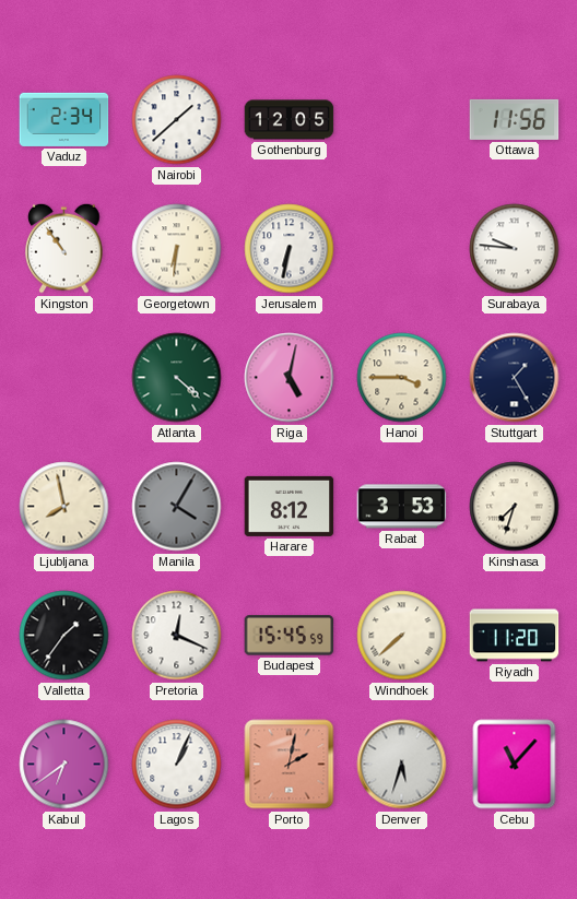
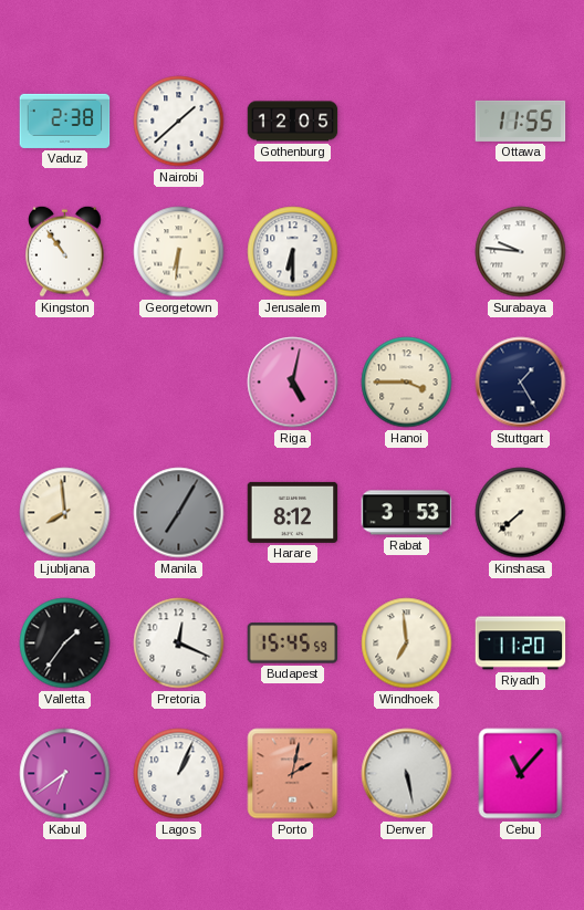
Vaduz: 2:34 -> 2:38 (65, 121)
Ottawa: 11:56 -> 11:55 (521, 121)
Jerusalem: 6:32 -> 6:30 (293, 252)
Atlanta: 4:22 -> none (177, 378)
Ljubljana: 7:58 -> 7:59 (65, 513)
Manila: 4:05 -> 7:05 (179, 513)
Kinshasa: 7:33 -> 7:38 (521, 513)
Windhoek: 7:38 -> 6:59 (407, 644)
Denver: 5:33 -> 5:28 (407, 774)
